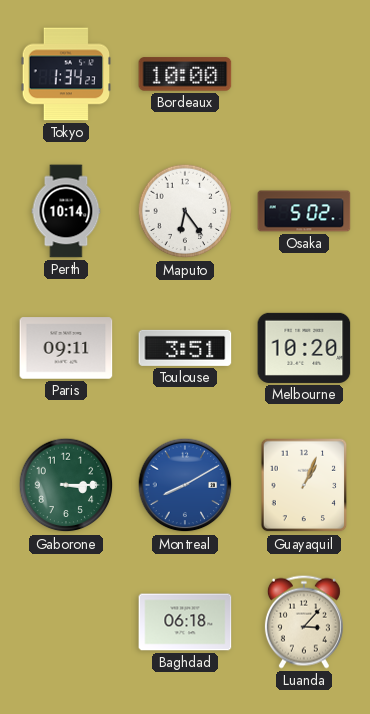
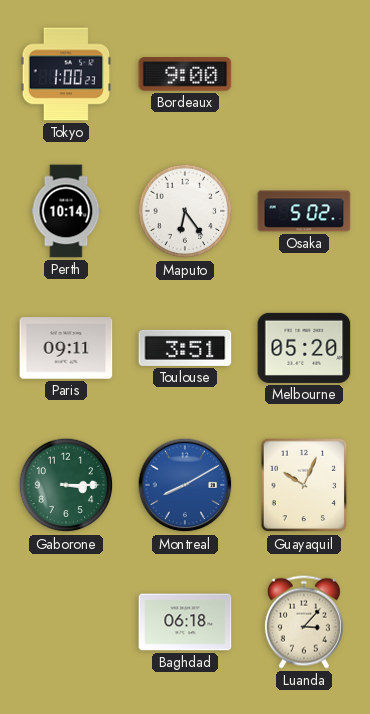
Tokyo: 1:34 -> 1:00 (65, 74)
Bordeaux: 10:00 -> 9:00 (185, 74)
Melbourne: 10:20 -> 05:20 (304, 348)
Guayaquil: 1:04 -> 10:04 (304, 485)
